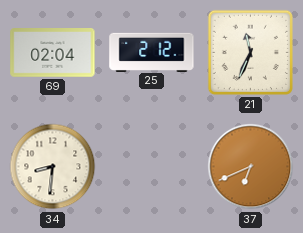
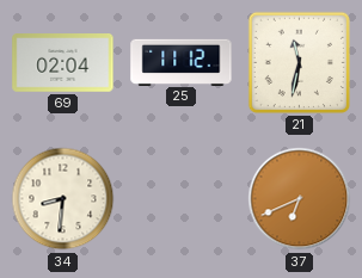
25: 2:12 -> 11:12 (182, 62)
21: 11:34 -> 11:32 (299, 62)
